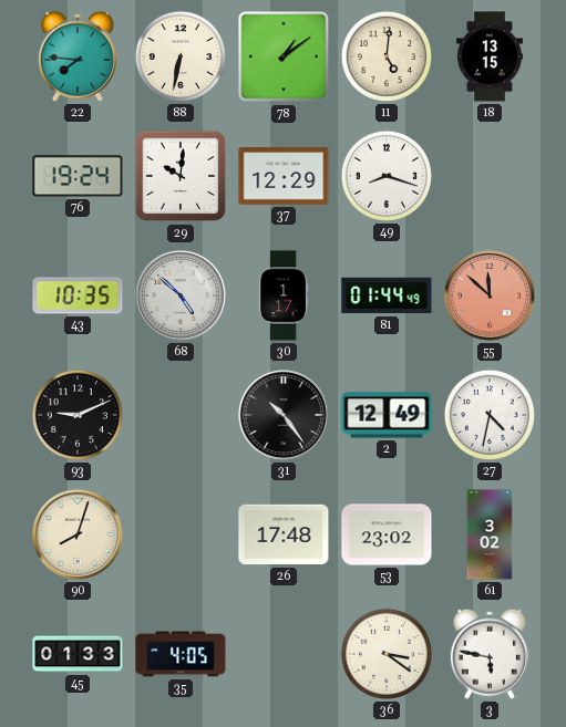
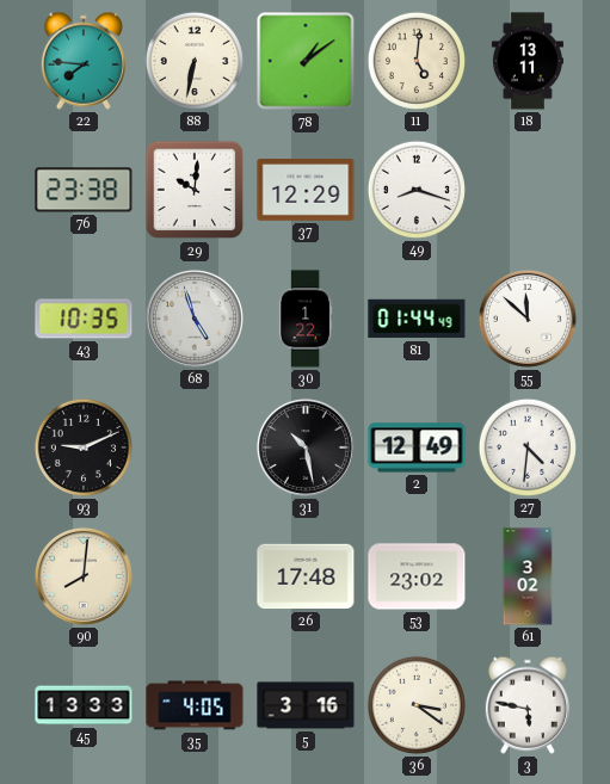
18: 13:15 -> 13:11 (528, 61)
76: 19:24 -> 23:38 (84, 190)
68: 4:52 -> 4:57 (195, 319)
30: 1:17 -> 1:22 (306, 319)
55 dial: salmon -> white (528, 319)
31: 10:24 -> 10:28 (306, 447)
27: 4:32 -> 4:31 (528, 447)
90: 8:03 -> 8:01 (84, 576)
45: 01:33 -> 13:33 (84, 705)
5: none -> 3:16 (306, 705)
